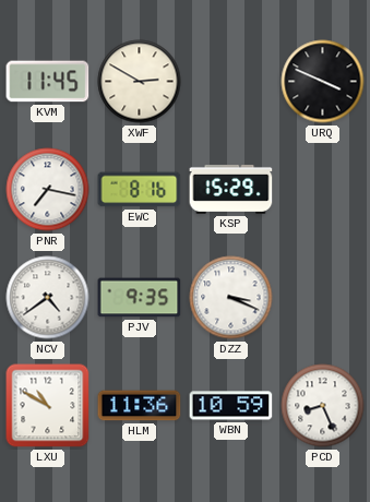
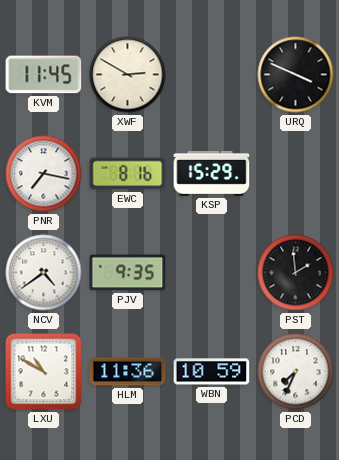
DZZ: 3:19 -> none (231, 298)
PST: none -> 1:59 (296, 273)
PCD: 8:26 -> 7:34 (296, 372)
